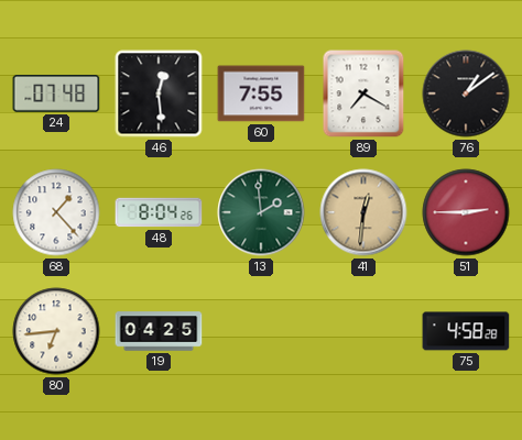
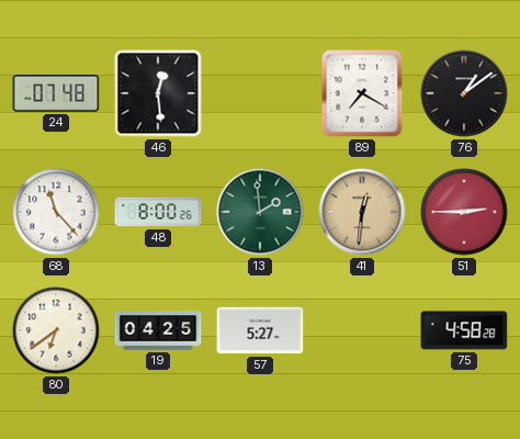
60: 7:55 -> none (261, 94)
68: 1:23 -> 11:23 (56, 212)
48: 8:04 -> 8:00 (158, 212)
80: 6:44 -> 6:39 (56, 330)
57: none -> 5:27 (260, 330)
